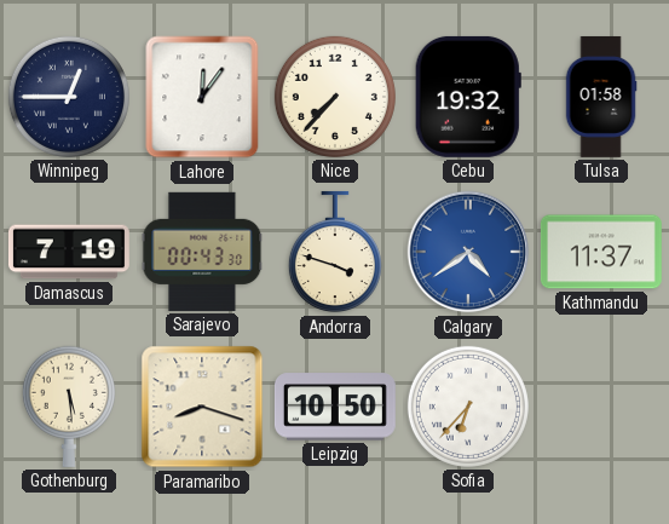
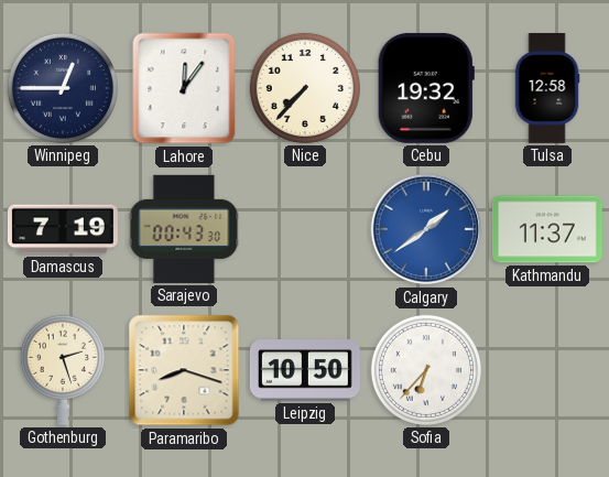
Tulsa: 01:58 -> 12:58 (547, 88)
Andorra: 3:48 -> none (335, 252)
Calgary: 4:39 -> 1:39 (426, 229)
Gothenburg: 5:29 -> 2:27 (63, 370)
